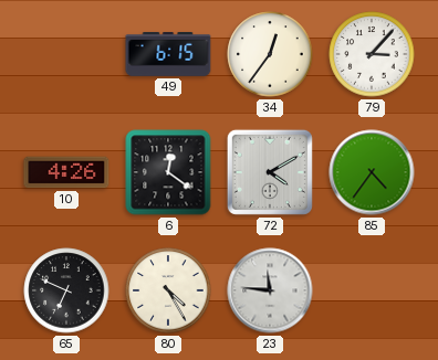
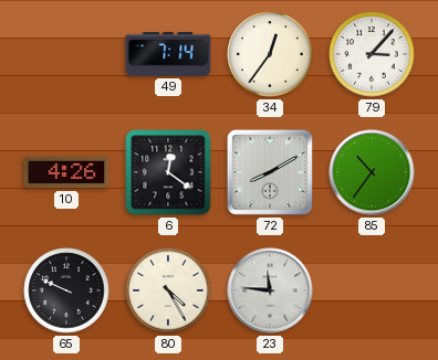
49: 6:15 -> 7:14 (168, 54)
72: 4:10 -> 8:10 (270, 172)
85: 4:36 -> 10:36 (372, 172)
65: 6:49 -> 9:49 (66, 290)
